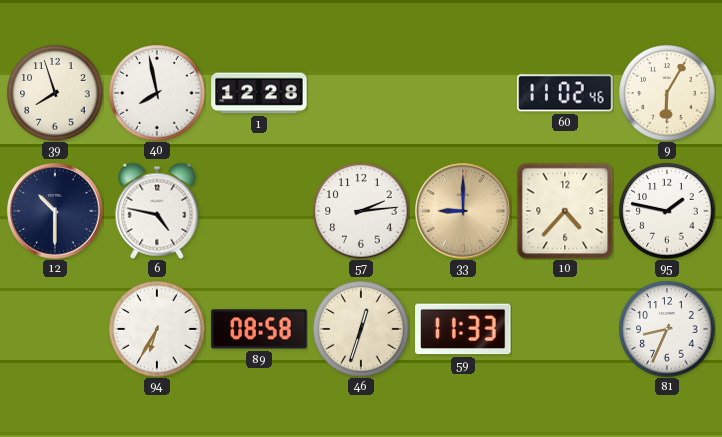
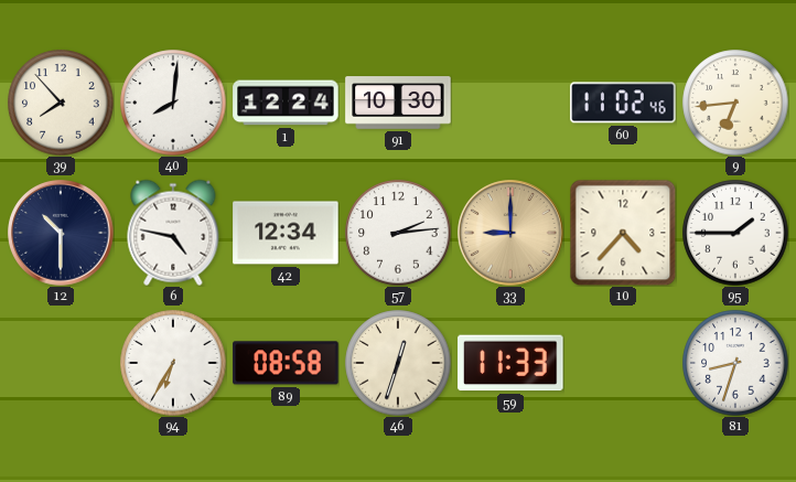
39: 7:57 -> 7:53 (61, 103)
40: 7:58 -> 8:01 (173, 103)
1: 12:28 -> 12:24 (286, 103)
91: none -> 10:30 (398, 103)
9: 6:05 -> 6:44 (735, 103)
42: none -> 12:34 (286, 233)
95: 1:47 -> 1:45 (735, 233)
81: 8:34 -> 8:33 (735, 363)
